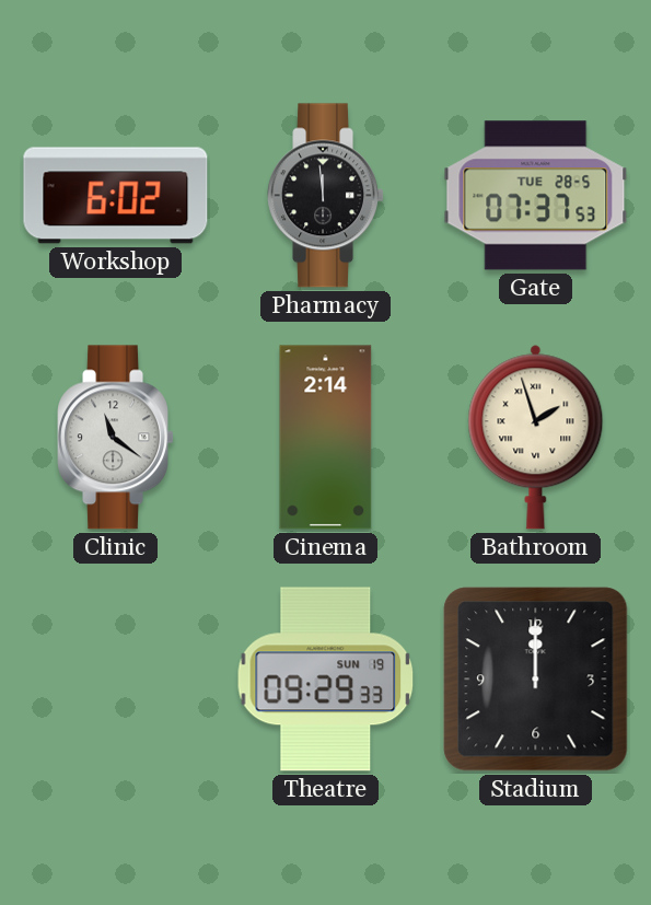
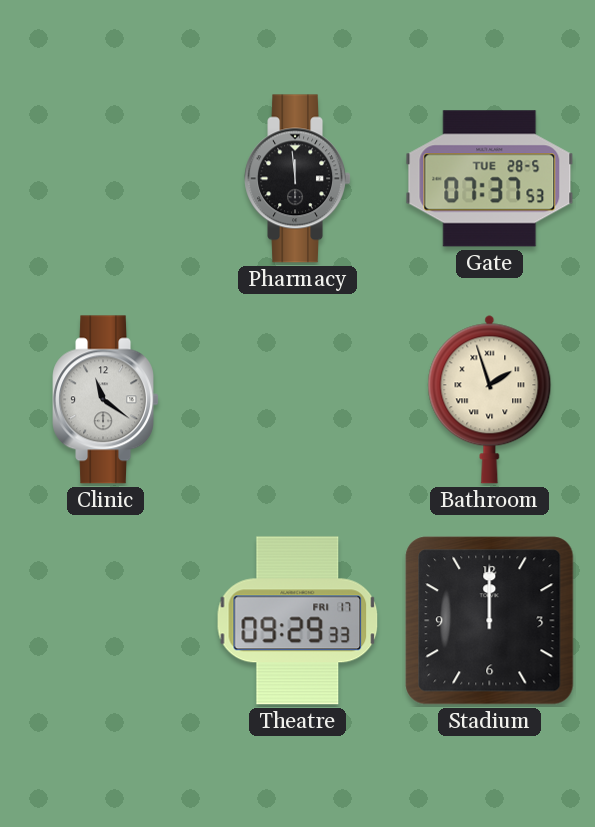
Workshop: 6:02 -> none (116, 196)
Cinema: 2:14 -> none (326, 438)
Theatre date: SUN 19 -> FRI 17 (298, 621)
